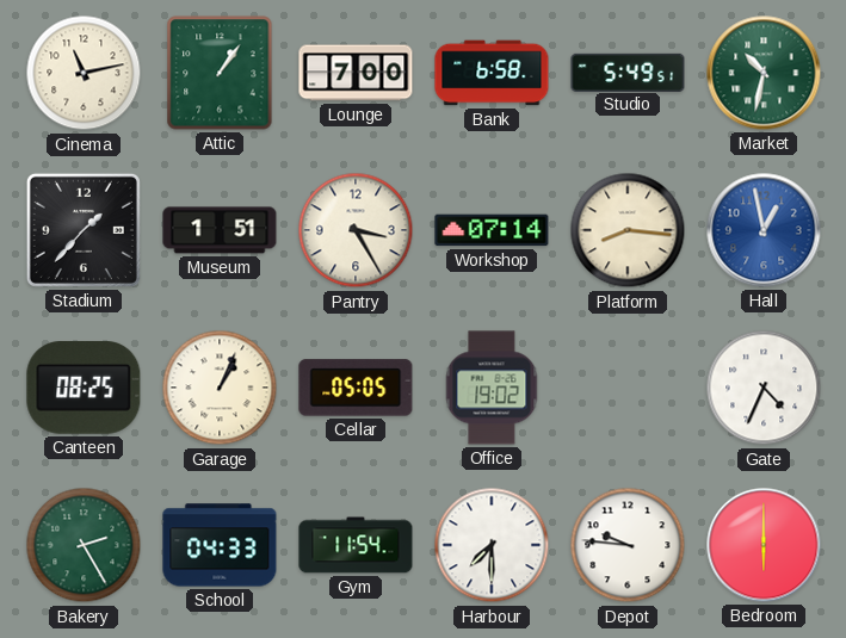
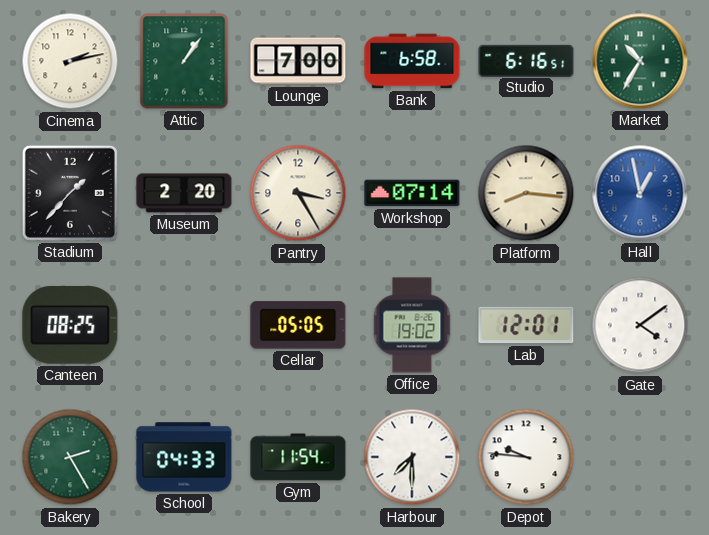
Cinema: 11:13 -> 2:13 (70, 61)
Studio: 5:49 -> 6:16 (526, 60)
Market: 10:32 -> 10:35 (640, 61)
Museum: 1:51 -> 2:20 (184, 193)
Garage: 1:04 -> none (220, 388)
Lab: none -> 12:01 (526, 325)
Gate: 4:34 -> 4:09 (640, 325)
Bedroom: 6:00 -> none (764, 545)
